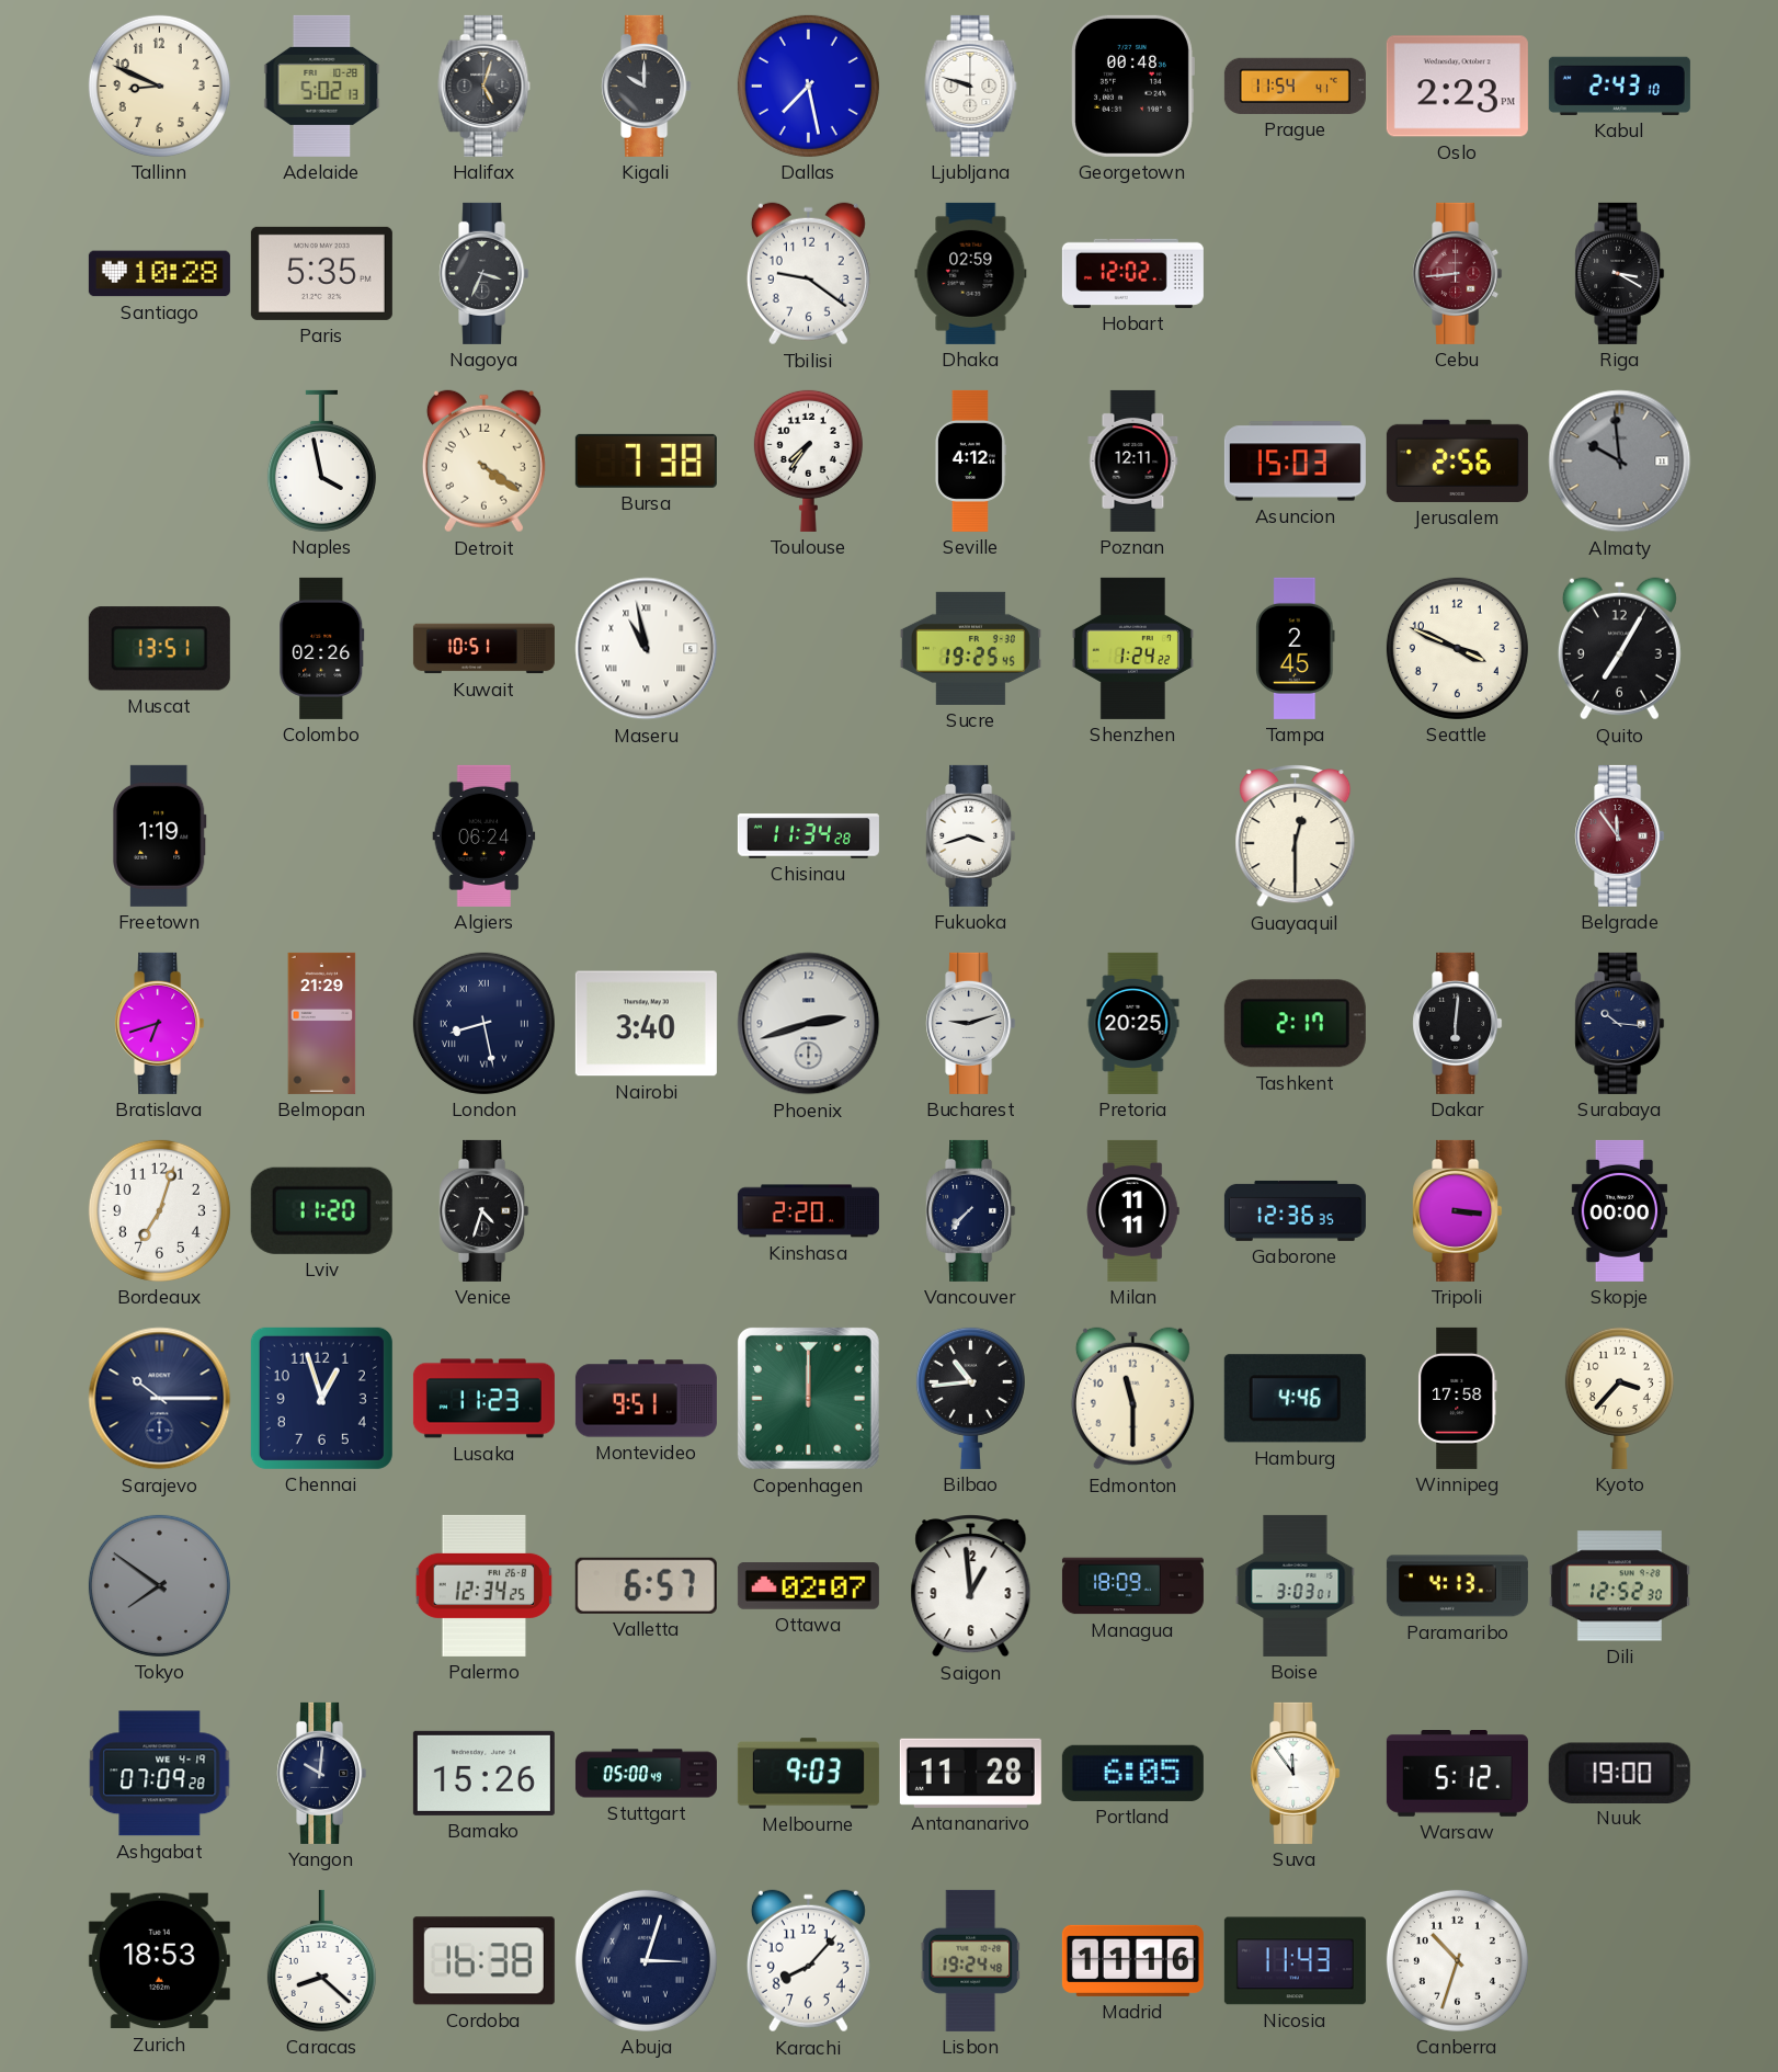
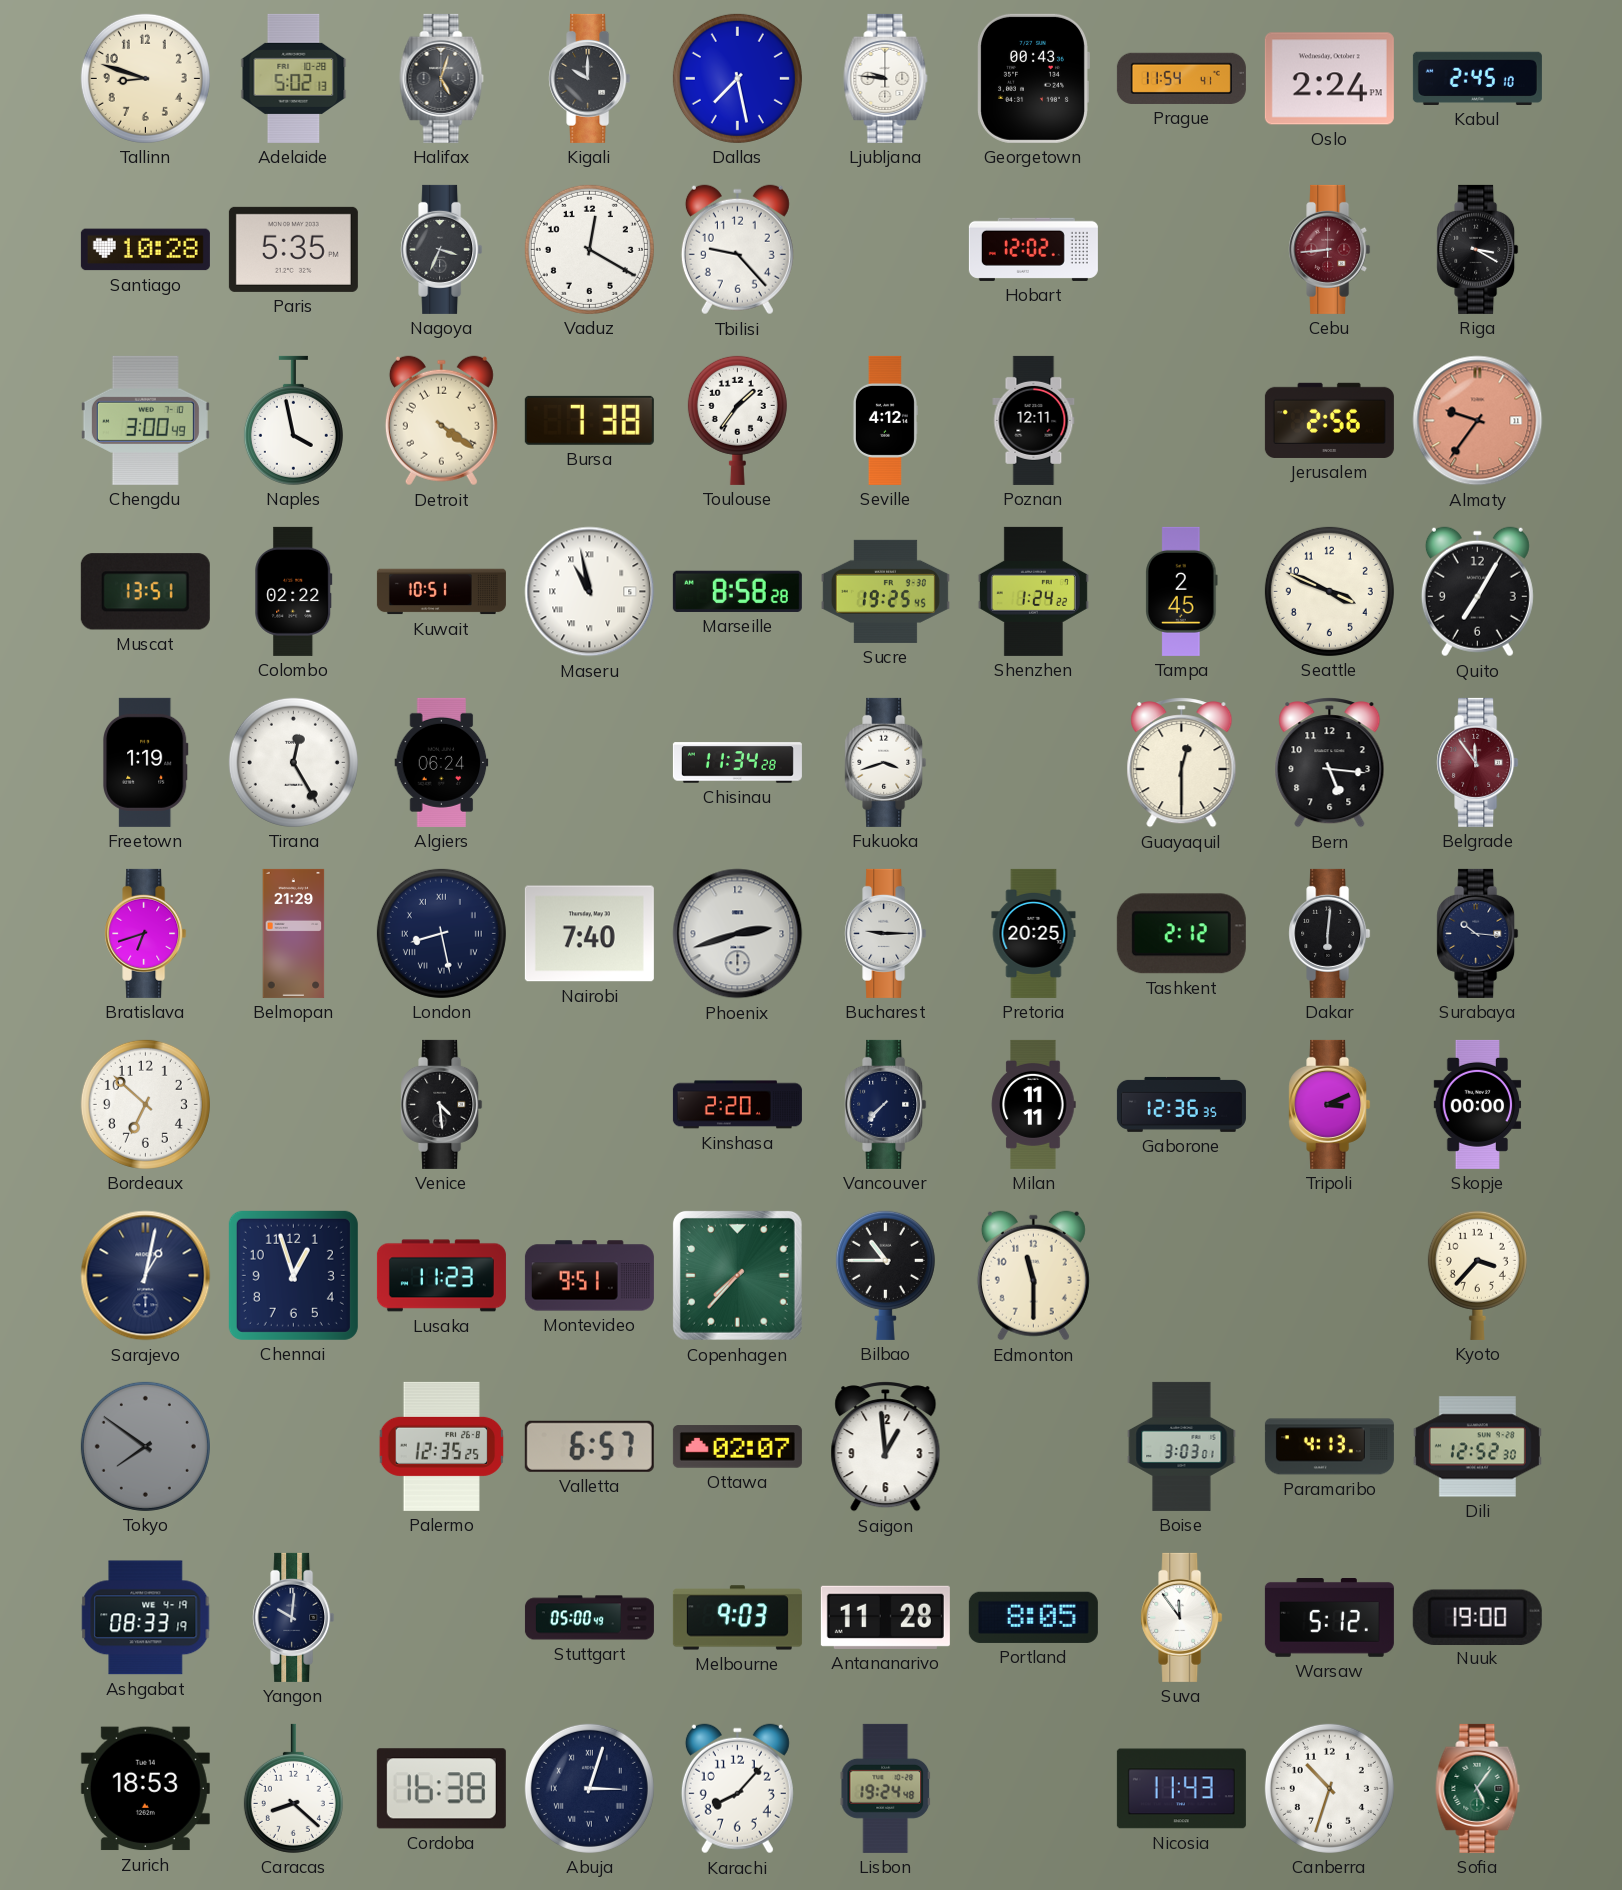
Tallinn: 8:49 -> 8:48 (145, 78)
Ljubljana: 9:48 -> 9:46 (886, 78)
Georgetown: 00:48 -> 00:43 (1033, 78)
Oslo: 2:23 -> 2:24 (1329, 79)
Kabul: 2:43 -> 2:45 (1477, 78)
Vaduz: none -> 12:20 (589, 249)
Tbilisi: 9:21 -> 9:23 (737, 250)
Dhaka: 02:59 -> none (971, 273)
Chengdu: none -> 3:00 (145, 420)
Toulouse: 7:36 -> 1:36 (737, 420)
Asuncion: 15:03 -> none (1295, 462)
Almaty: 9:59 -> 9:36 (1478, 421)
Almaty dial: grey -> salmon (1478, 421)
Colombo: 02:26 -> 02:22 (294, 591)
Marseille: none -> 8:58 (737, 591)
Tirana: none -> 12:25 (293, 762)
Bern: none -> 5:16 (1330, 763)
Nairobi: 3:40 -> 7:40 (589, 934)
Bucharest: 9:12 -> 9:15 (886, 933)
Tashkent: 2:17 -> 2:12 (1181, 934)
Bordeaux: 7:03 -> 6:52 (145, 1104)
Lviv: 11:20 -> none (321, 1210)
Venice: 4:33 -> 4:29 (442, 1104)
Tripoli: 3:16 -> 3:11 (1330, 1104)
Sarajevo: 10:15 -> 1:02 (146, 1276)
Copenhagen: 12:00 -> 7:37 (737, 1275)
Bilbao: 10:44 -> 10:45 (885, 1275)
Hamburg: 4:46 -> none (1295, 1399)
Winnipeg: 17:58 -> none (1458, 1398)
Palermo: 12:34 -> 12:35 (442, 1446)
Managua: 18:09 -> none (1132, 1586)
Ashgabat: 07:09 -> 08:33 (146, 1618)
Bamako: 15:26 -> none (483, 1773)
Portland: 6:05 -> 8:05 (1033, 1617)
Madrid: 11:16 -> none (1132, 1960)
Sofia: none -> 5:06 (1478, 1788)
